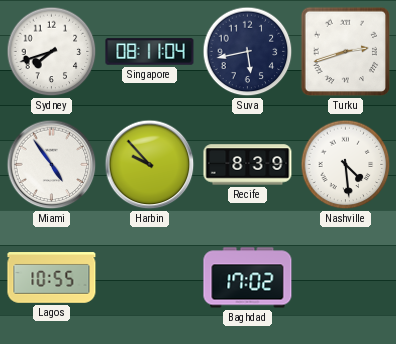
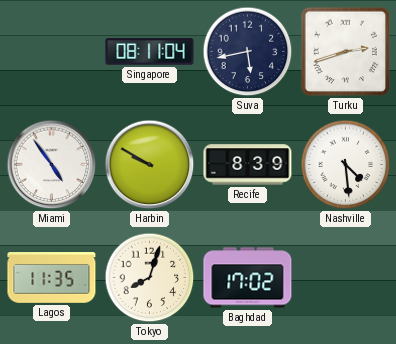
Sydney: 7:42 -> none (52, 52)
Harbin: 9:53 -> 9:50 (150, 165)
Lagos: 10:55 -> 11:35 (52, 278)
Tokyo: none -> 8:03 (150, 278)
